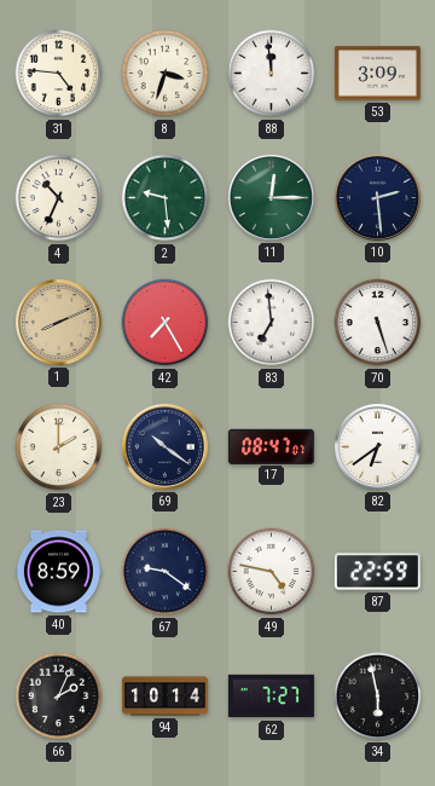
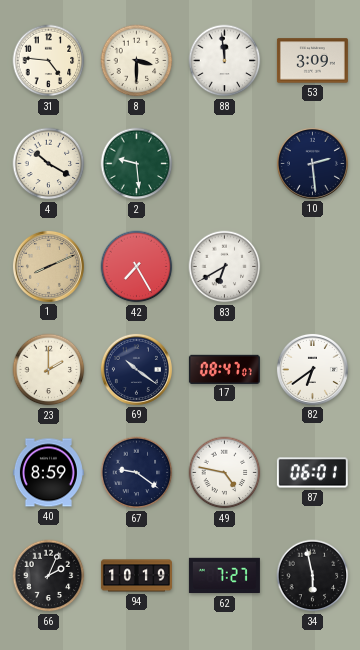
8: 3:33 -> 3:30 (137, 61)
4: 10:34 -> 10:20 (49, 164)
11: 12:15 -> none (271, 197)
83: 6:59 -> 6:40 (225, 267)
70: 5:27 -> none (378, 323)
87: 22:59 -> 06:01 (312, 473)
94: 10:14 -> 10:19 (136, 576)
